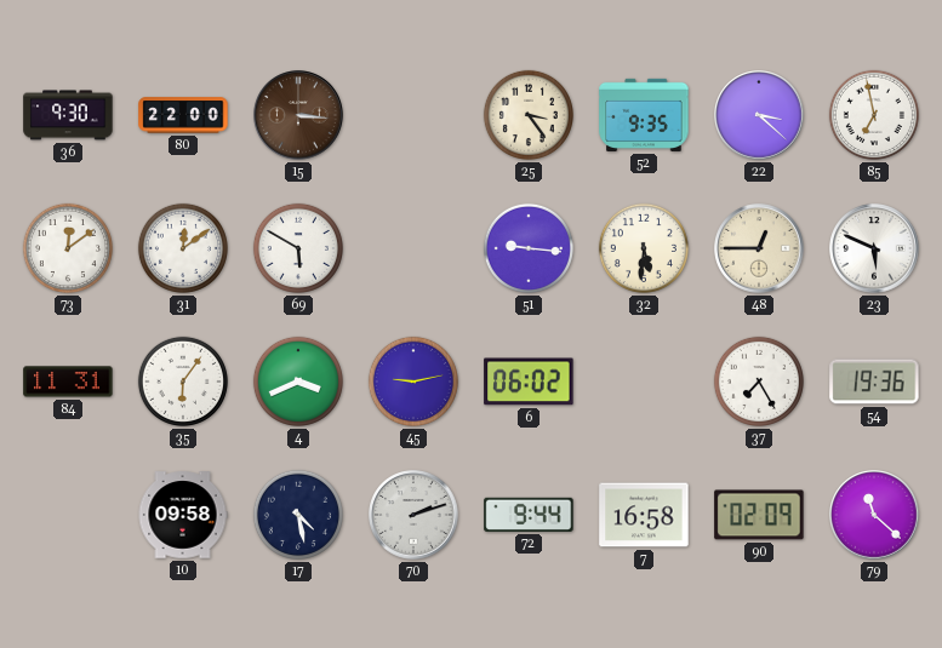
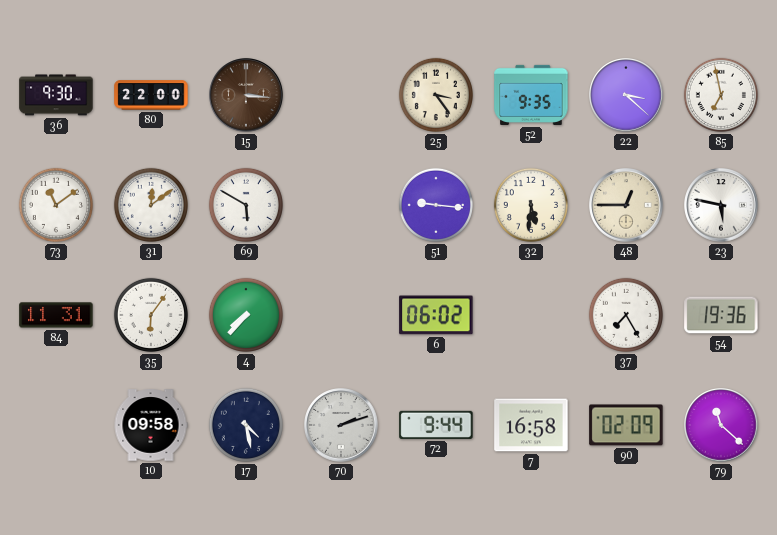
73: 12:09 -> 11:09 (56, 205)
23: 5:49 -> 5:47 (721, 205)
4: 3:41 -> 7:37 (246, 315)
45: 9:13 -> none (413, 382)
